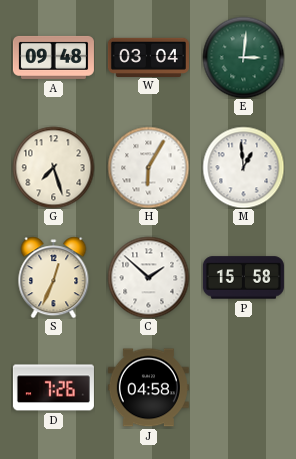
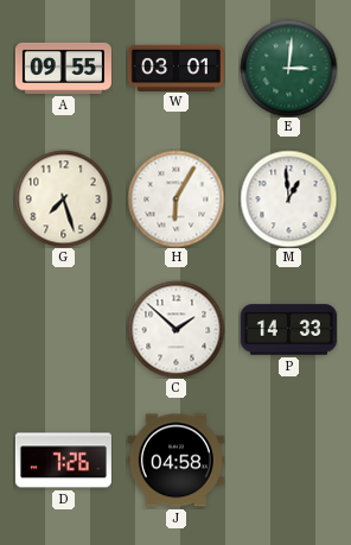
A: 09:48 -> 09:55 (63, 68)
W: 03:04 -> 03:01 (175, 68)
S: 12:34 -> none (54, 277)
P: 15:58 -> 14:33 (288, 330)
